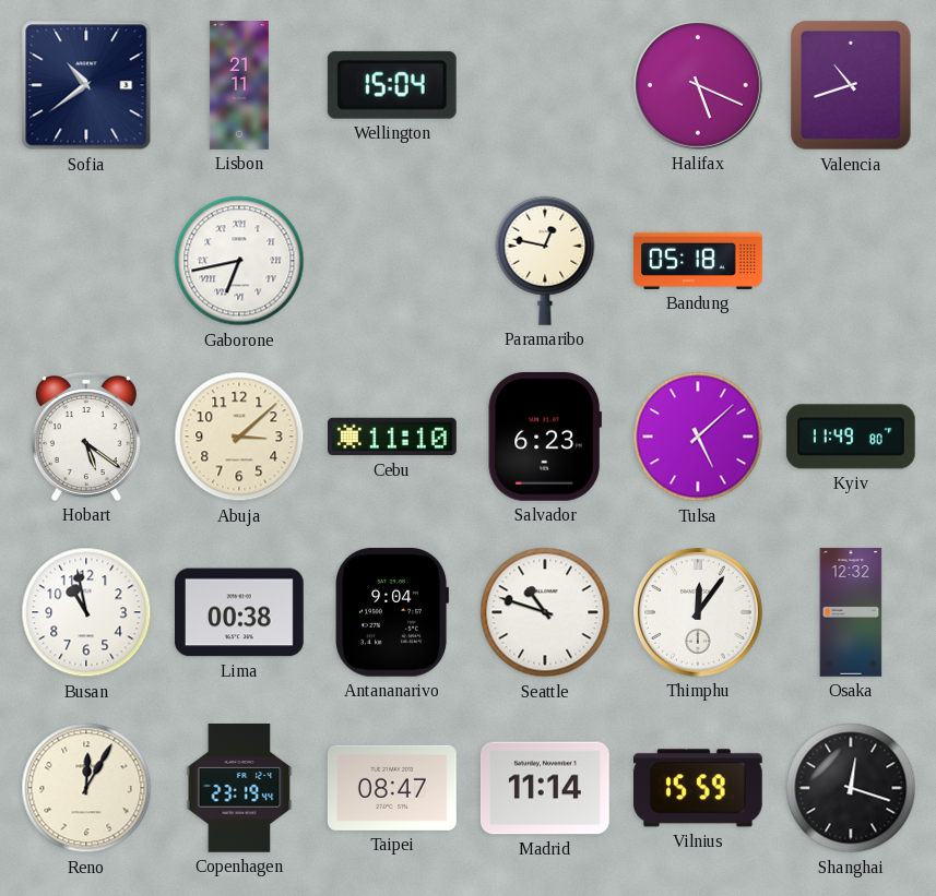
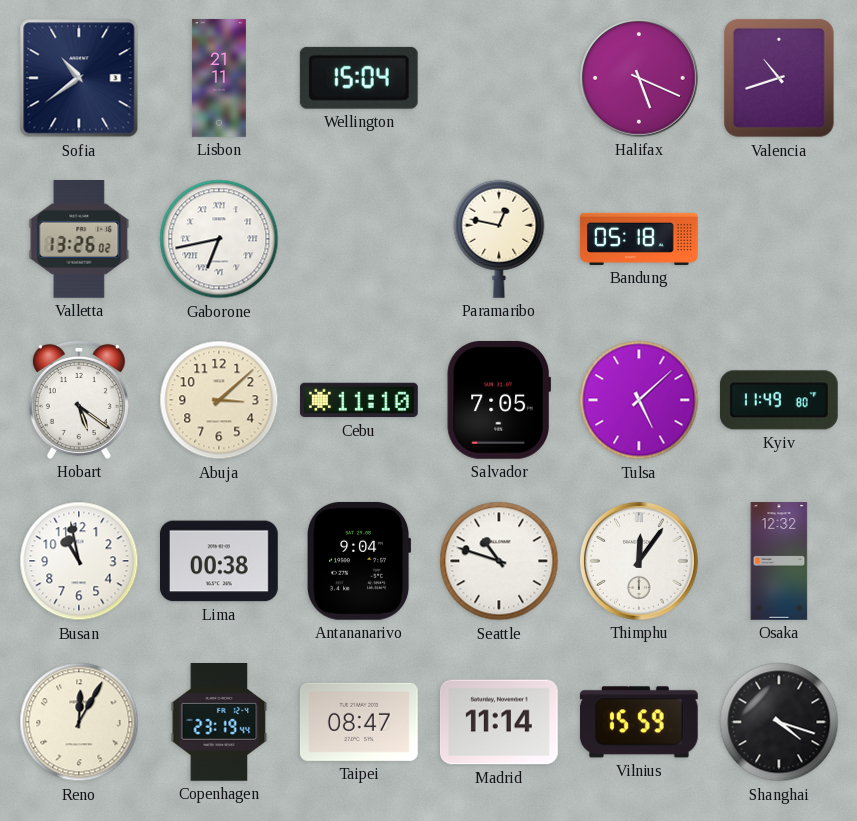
Valletta: none -> 13:26 (79, 240)
Salvador: 6:23 -> 7:05 (499, 400)
Shanghai: 12:18 -> 4:18 (779, 722)
